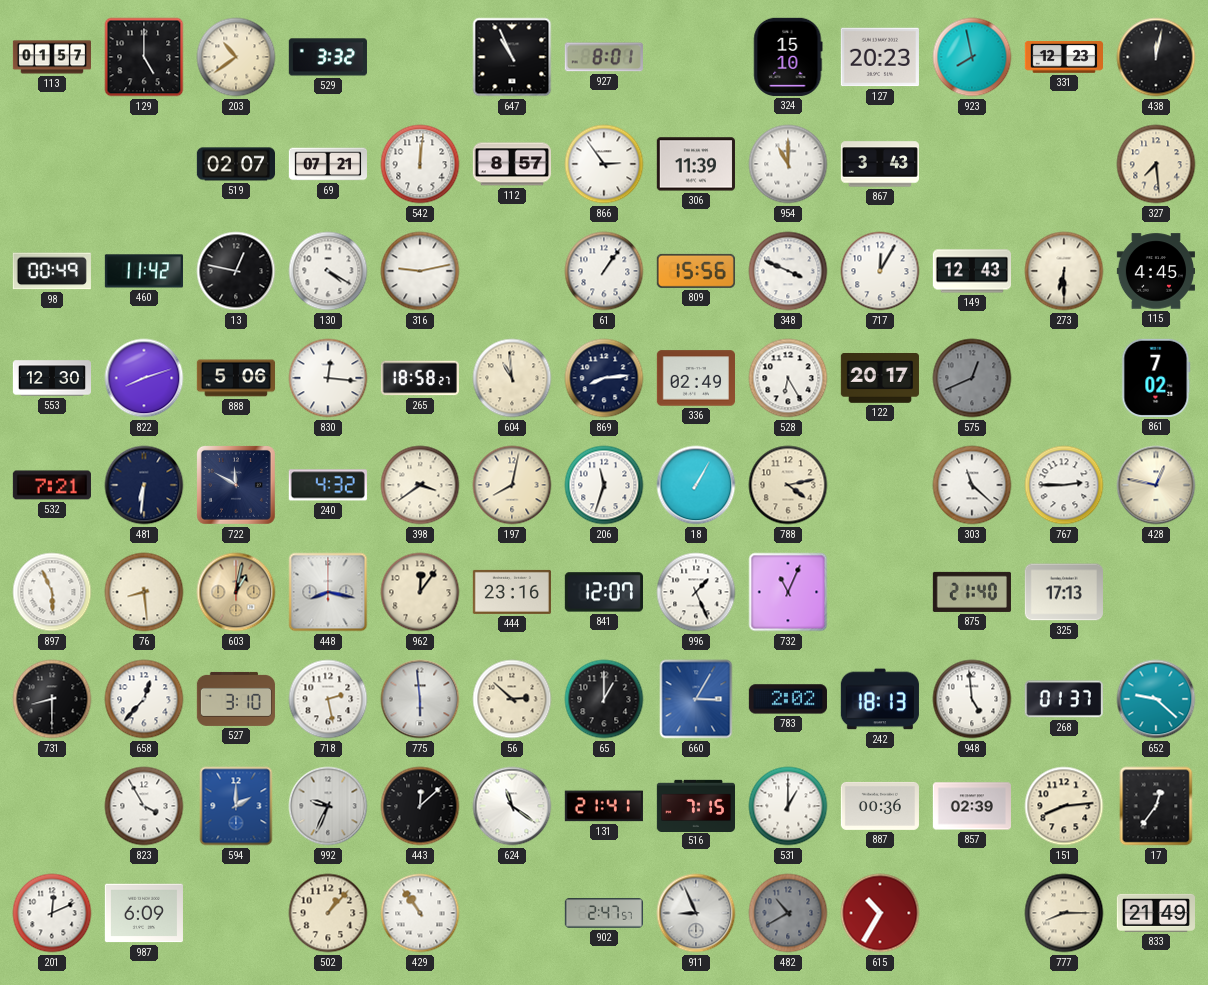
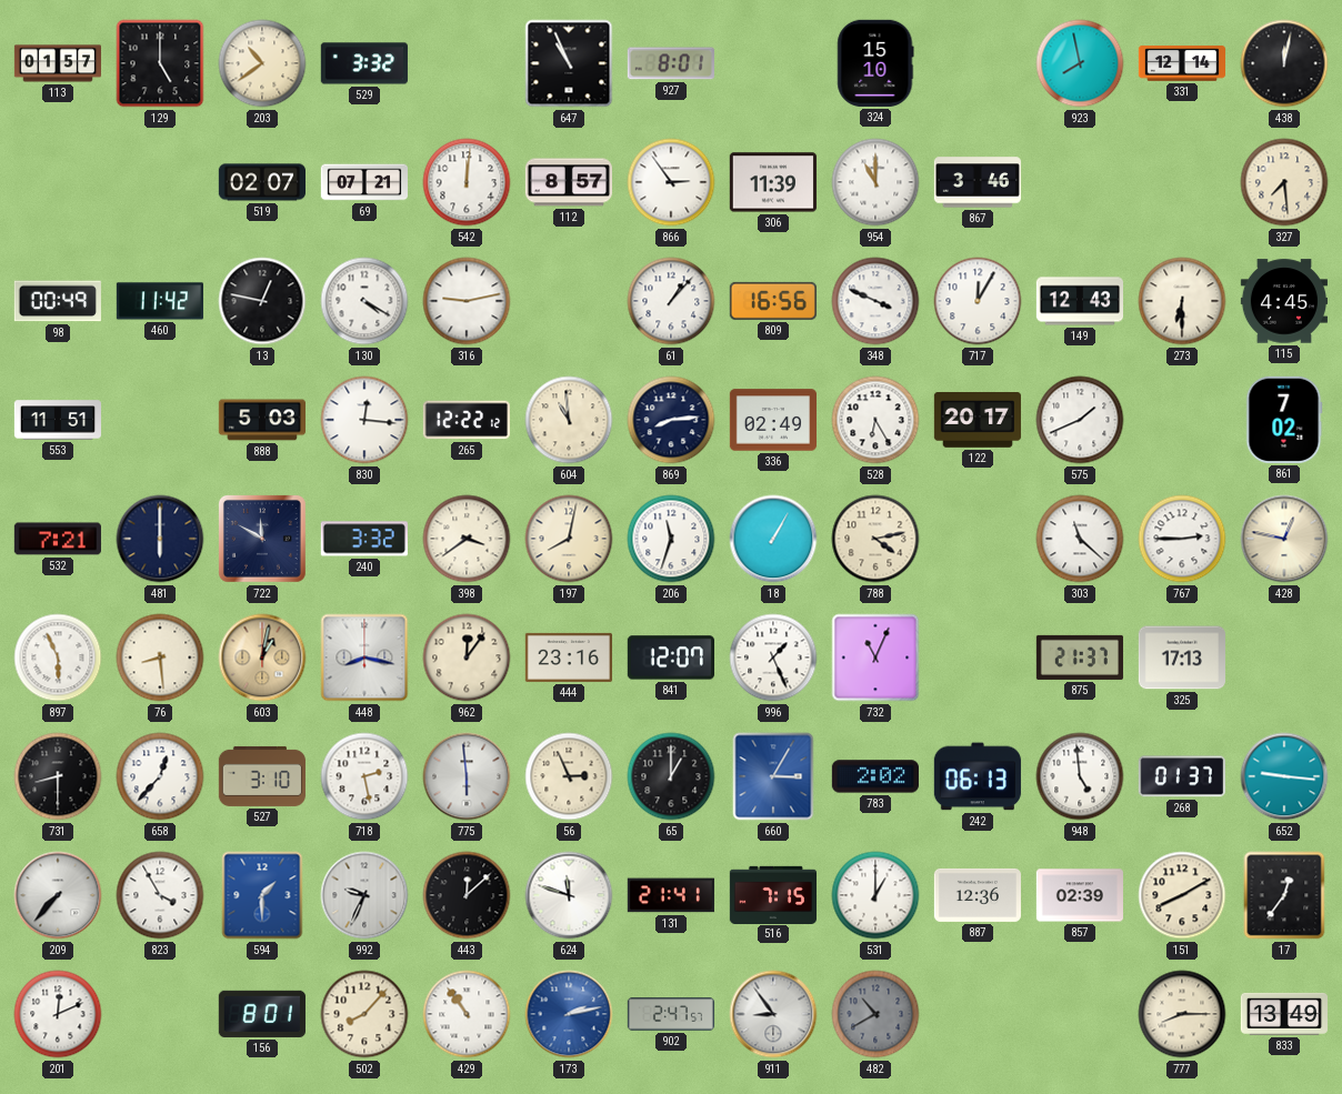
127: 20:23 -> none (880, 57)
331: 12:23 -> 12:14 (1181, 63)
867: 3:43 -> 3:46 (978, 182)
61: 1:06 -> 1:07 (671, 301)
809: 15:56 -> 16:56 (773, 301)
553: 12:30 -> 11:51 (57, 420)
822: 8:12 -> none (144, 378)
888: 5:06 -> 5:03 (261, 420)
265: 18:58 -> 12:22 (467, 420)
575: 12:41 -> 1:41 (1080, 420)
575 dial: grey -> white (1080, 420)
481: 6:31 -> 6:00 (160, 539)
240: 4:32 -> 3:32 (364, 539)
875: 21:40 -> 21:37 (1080, 658)
56: 2:52 -> 2:56 (569, 776)
242: 18:13 -> 06:13 (978, 776)
652: 9:22 -> 9:16 (1284, 776)
209: none -> 7:37 (58, 895)
594: 2:00 -> 1:30 (262, 895)
624: 11:21 -> 11:48 (569, 895)
887: 00:36 -> 12:36 (978, 895)
151: 8:14 -> 8:10 (1182, 895)
987: 6:09 -> none (144, 913)
156: none -> 8:01 (262, 1014)
502: 1:07 -> 8:07 (364, 1014)
173: none -> 2:13 (569, 1014)
911: 8:56 -> 8:54 (773, 1014)
615: 10:35 -> none (880, 913)
833: 21:49 -> 13:49 (1283, 1014)
